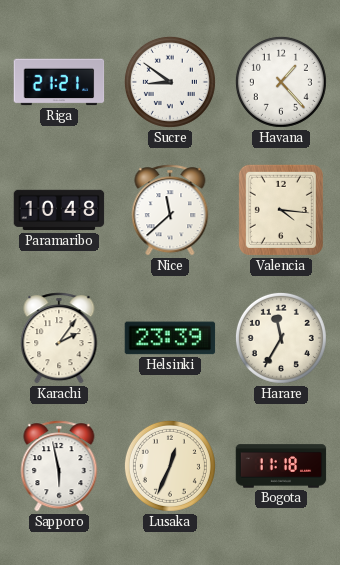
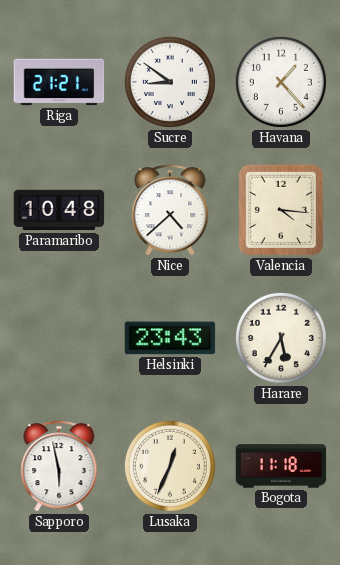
Nice: 11:38 -> 4:38 (170, 210)
Karachi: 2:06 -> none (59, 338)
Helsinki: 23:39 -> 23:43 (170, 338)
Harare: 11:35 -> 5:35 (281, 338)
